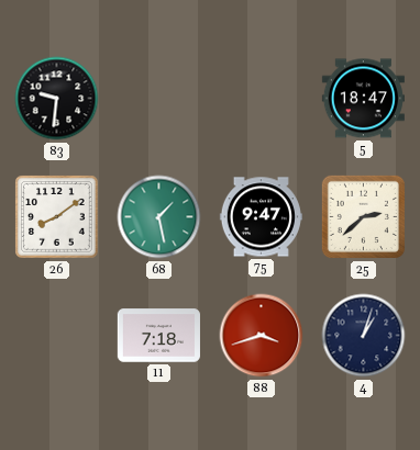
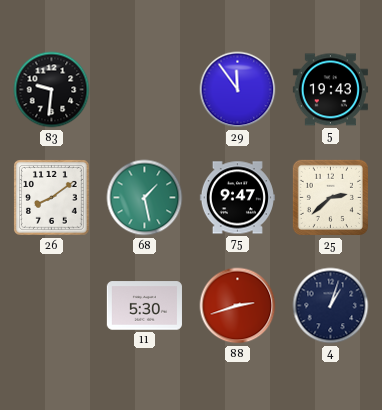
29: none -> 11:54 (238, 90)
5: 18:47 -> 19:43 (330, 90)
11: 7:18 -> 5:30 (144, 306)
88: 3:42 -> 2:42 (238, 306)
